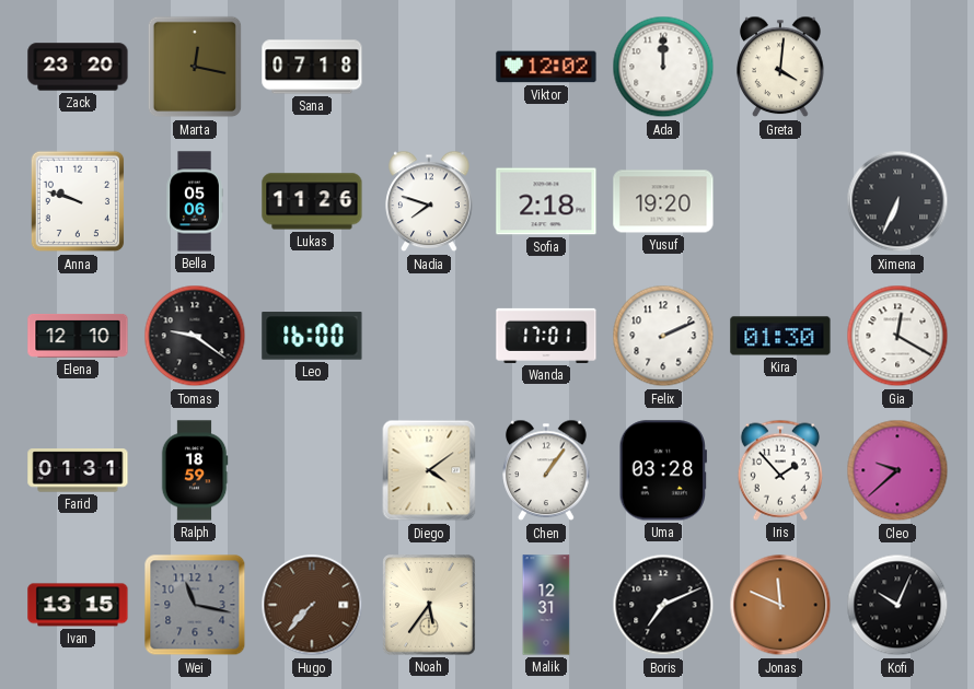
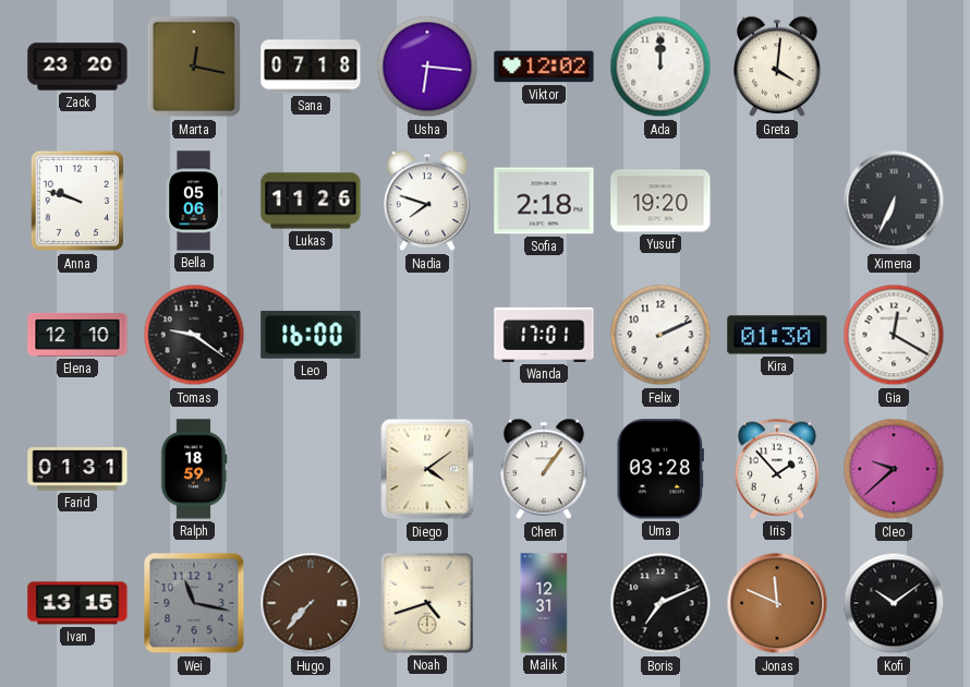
Usha: none -> 6:16 (427, 67)
Noah: 5:36 -> 4:42 (428, 604)
Kofi: 10:04 -> 10:09 (894, 603)
